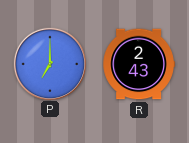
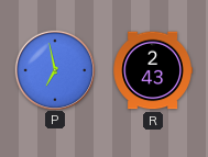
P: 7:00 -> 6:58 (54, 69)
